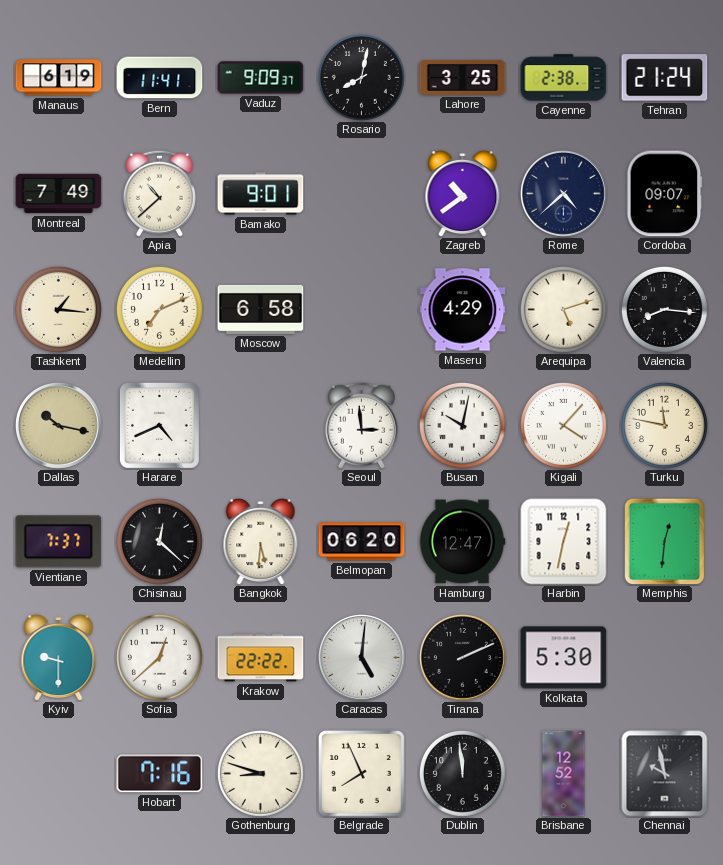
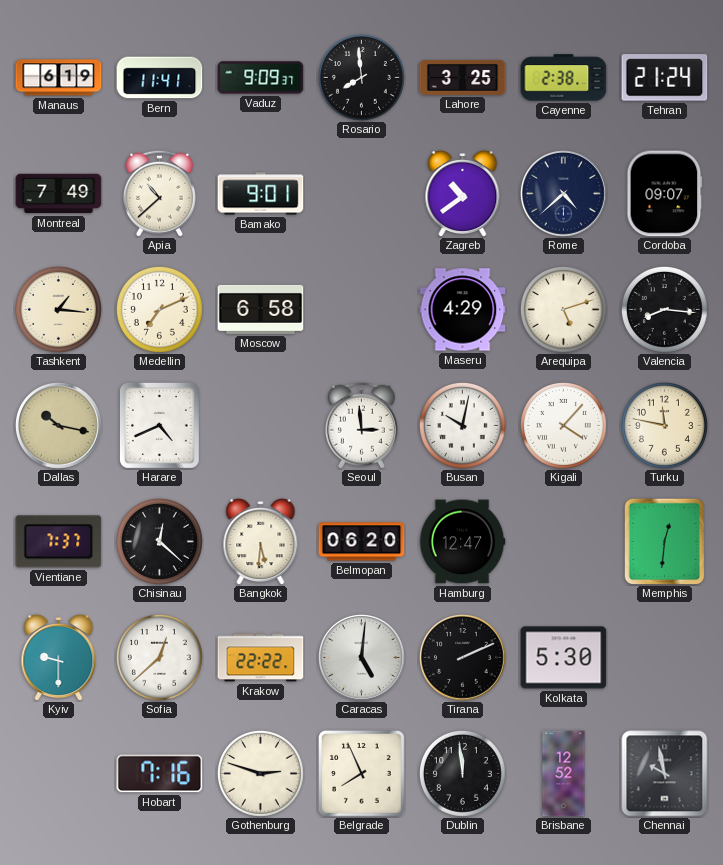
Rosario: 8:02 -> 7:59 (361, 77)
Harbin: 12:32 -> none (564, 542)
Gothenburg: 8:48 -> 2:48 (260, 773)
